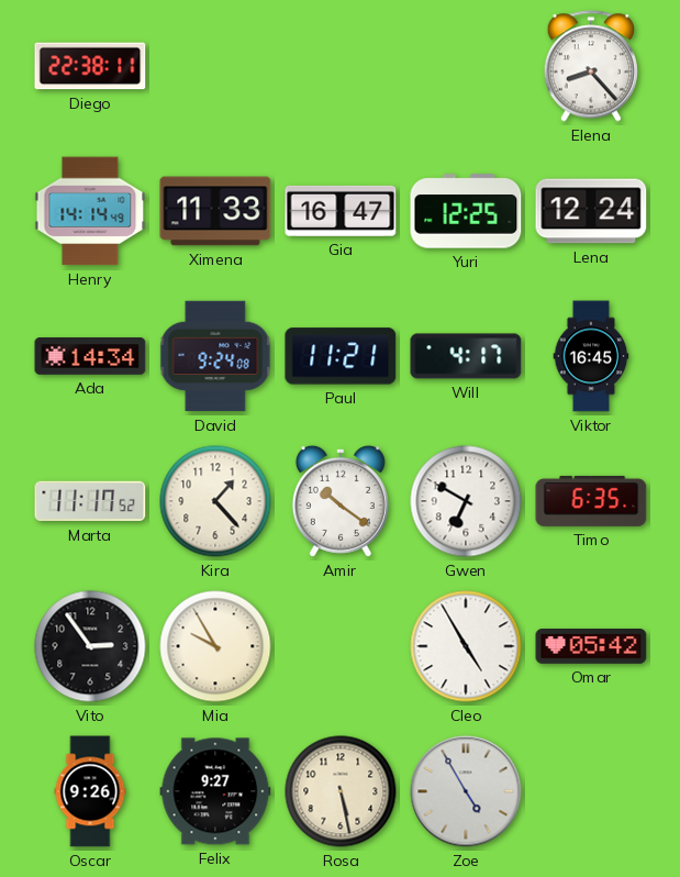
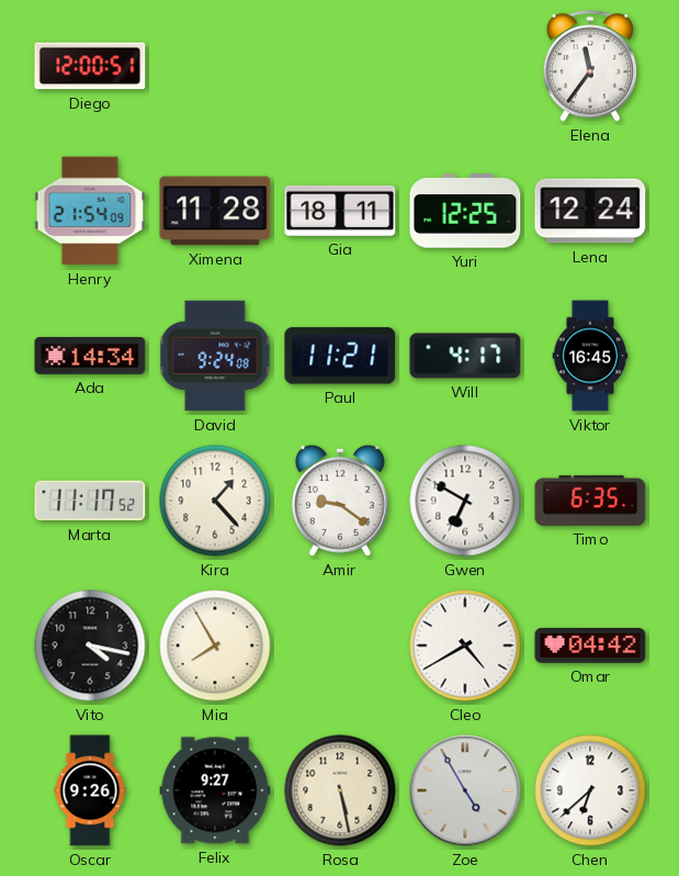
Diego: 22:38 -> 12:00 (90, 66)
Elena: 8:23 -> 11:36 (590, 66)
Henry: 14:14 -> 21:54 (90, 211)
Ximena: 11:33 -> 11:28 (215, 211)
Gia: 16:47 -> 18:11 (340, 211)
Amir: 10:21 -> 9:21 (340, 501)
Vito: 2:54 -> 4:17 (90, 645)
Mia: 9:55 -> 7:55 (215, 645)
Cleo: 4:55 -> 4:40 (465, 645)
Omar: 05:42 -> 04:42 (590, 647)
Chen: none -> 6:38 (590, 790)
